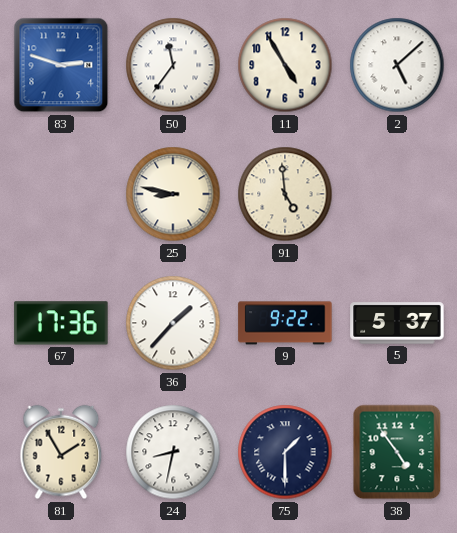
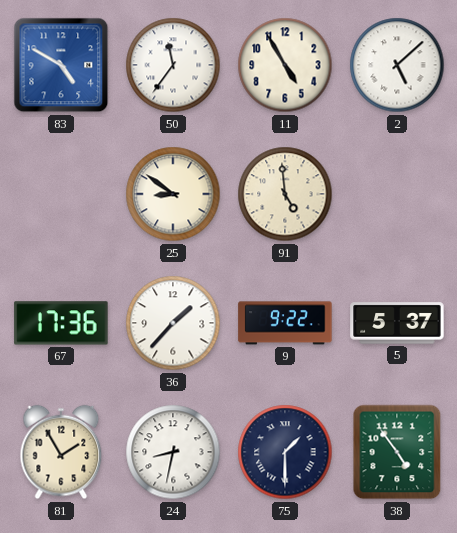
83: 2:48 -> 4:50 (61, 65)
25: 8:47 -> 8:51 (173, 194)
